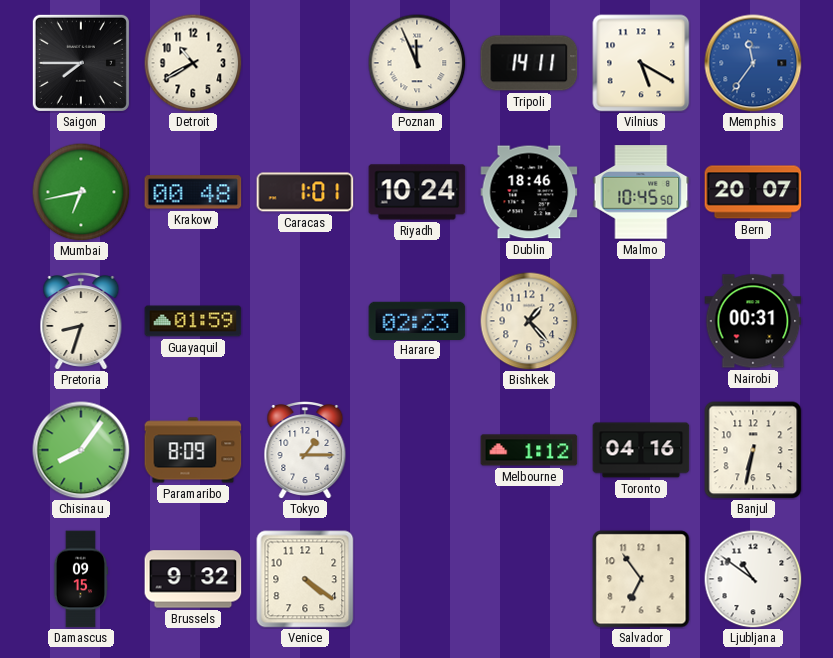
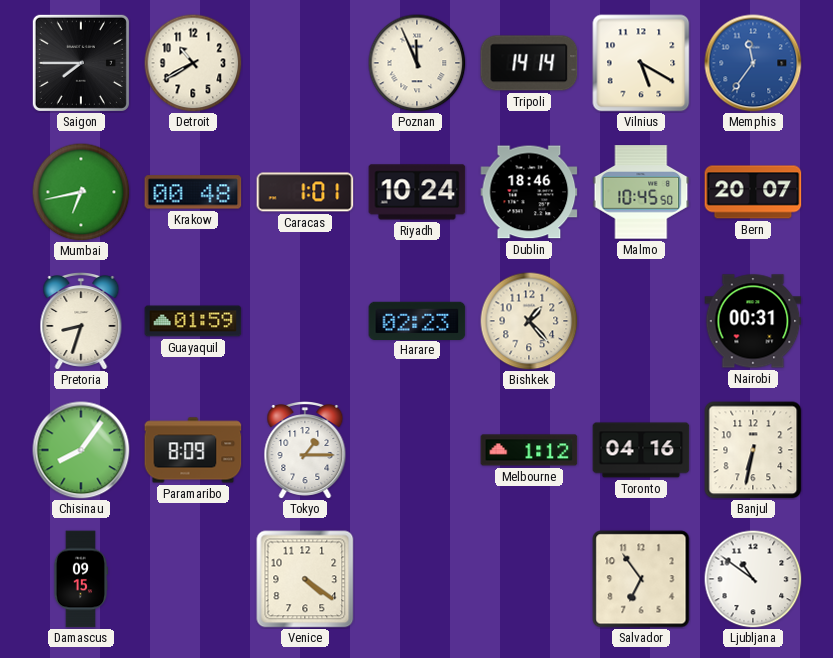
Tripoli: 14:11 -> 14:14 (529, 63)
Brussels: 9:32 -> none (193, 579)
